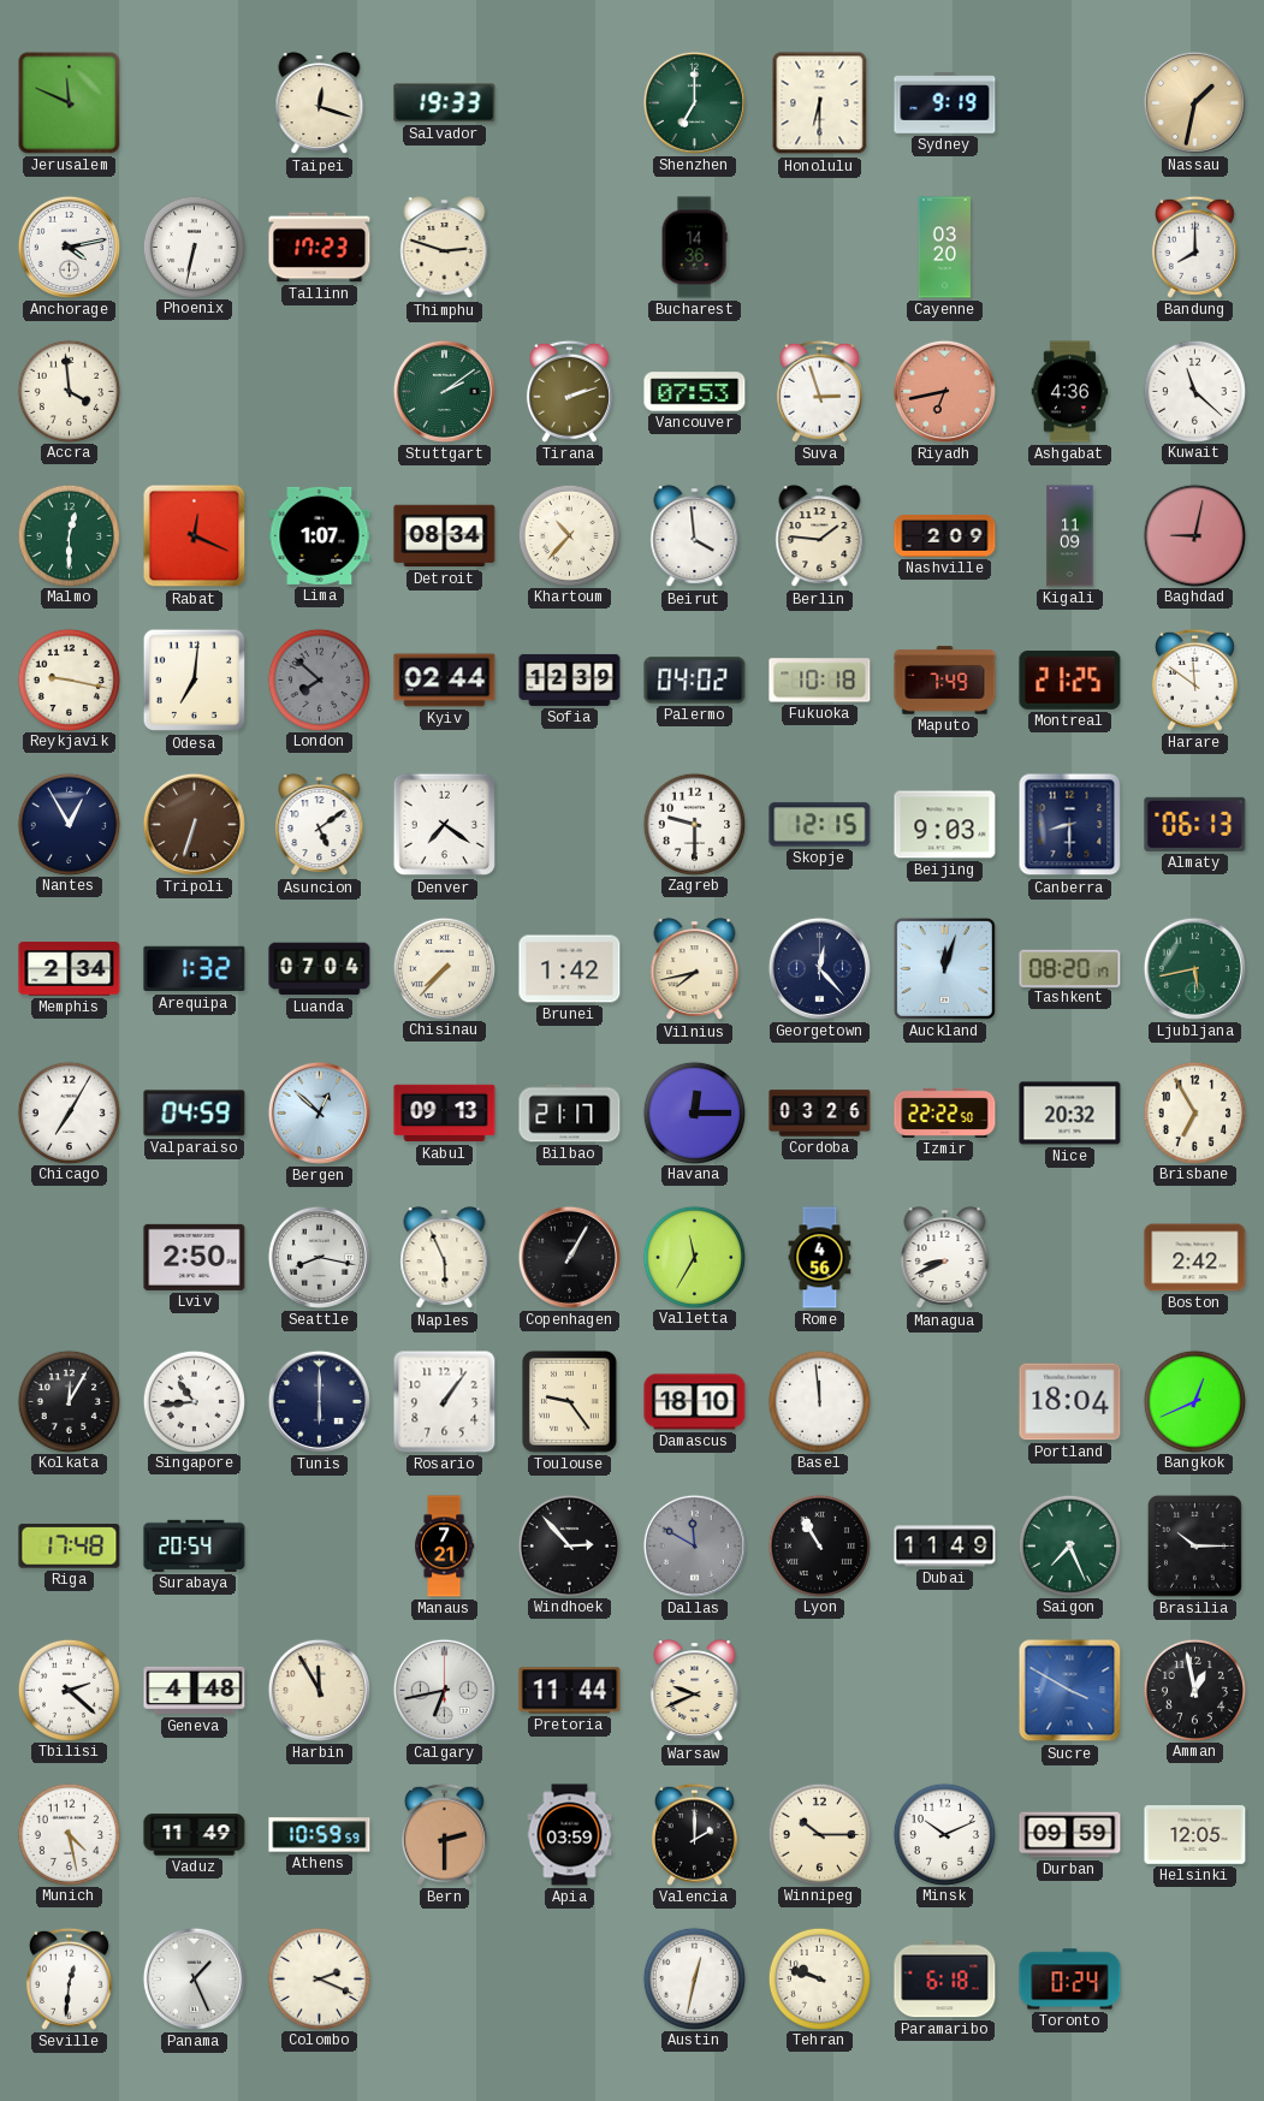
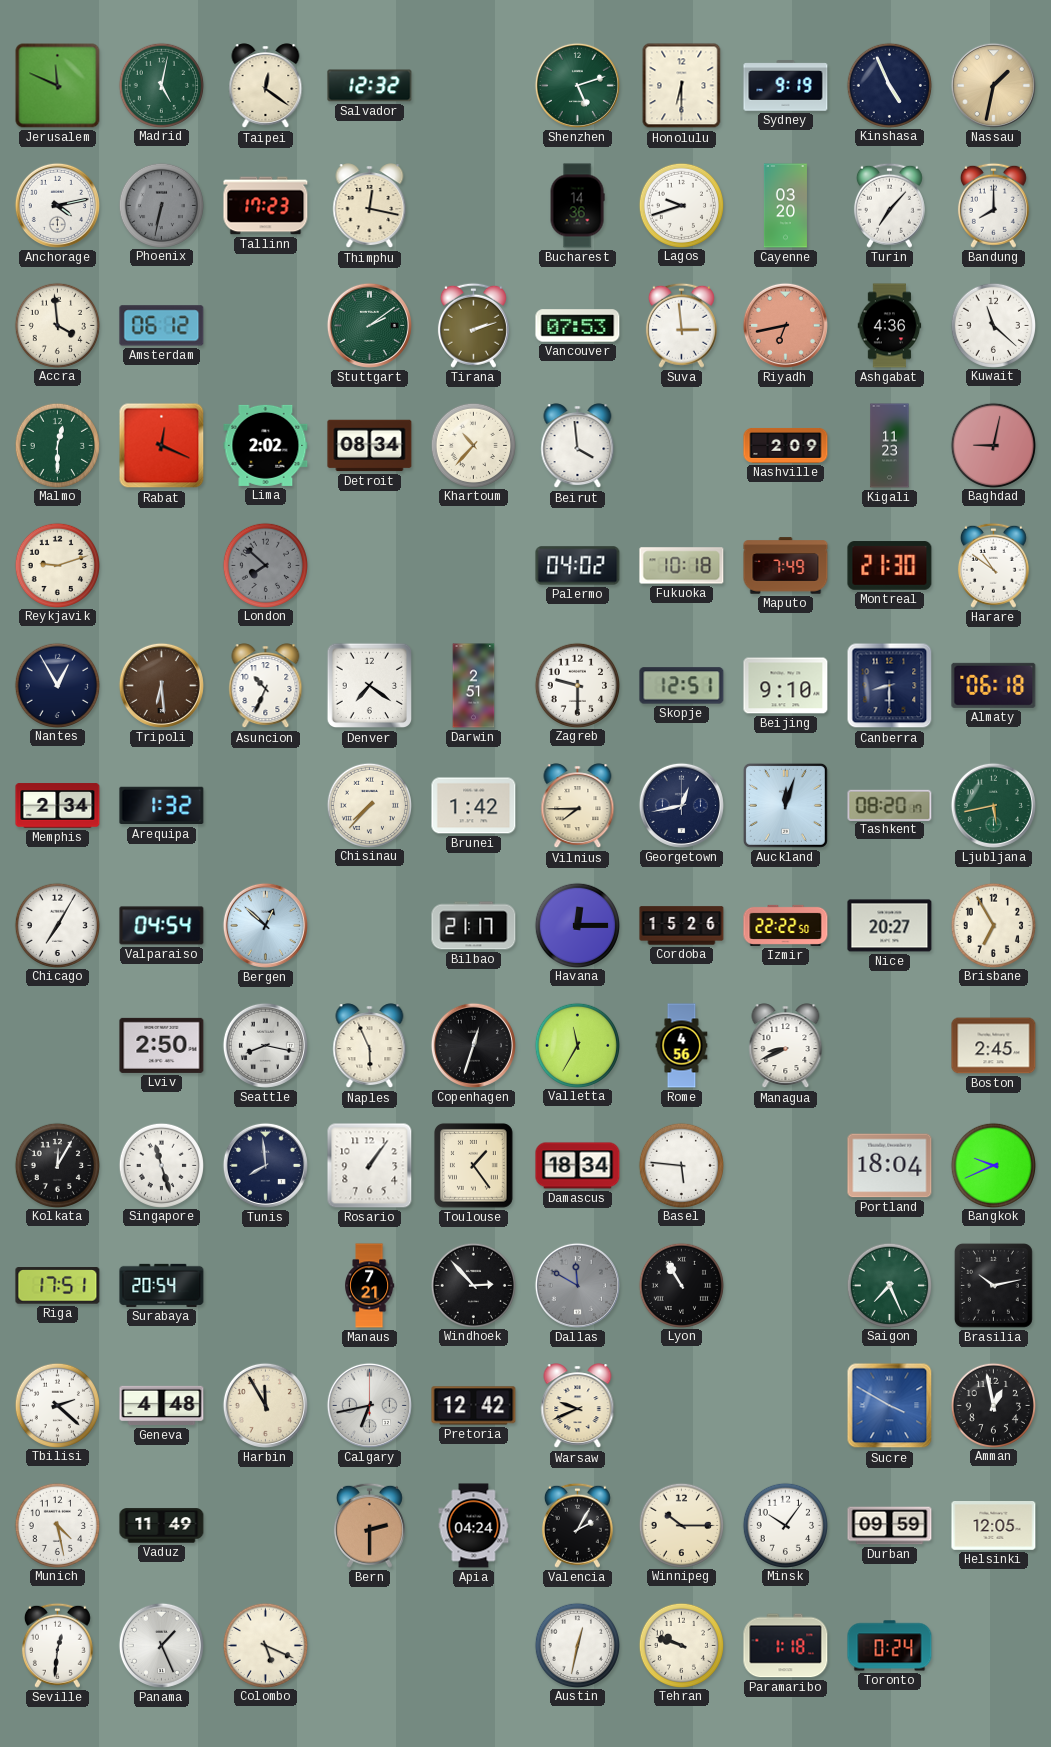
Madrid: none -> 5:02 (161, 85)
Taipei: 12:18 -> 12:21 (266, 86)
Salvador: 19:33 -> 12:32 (370, 86)
Shenzhen: 7:00 -> 5:12 (577, 85)
Kinshasa: none -> 4:56 (889, 85)
Phoenix dial: white -> grey (161, 205)
Thimphu: 2:48 -> 12:17 (370, 206)
Lagos: none -> 9:42 (681, 205)
Turin: none -> 7:07 (889, 205)
Amsterdam: none -> 06:12 (162, 326)
Suva: 2:57 -> 2:59 (681, 325)
Lima: 1:07 -> 2:02 (266, 445)
Berlin: 1:46 -> none (820, 536)
Kigali: 11:09 -> 11:23 (890, 446)
Reykjavik: 9:17 -> 9:12 (57, 565)
Odesa: 7:01 -> none (195, 681)
Kyiv: 02:44 -> none (445, 681)
Sofia: 12:39 -> none (570, 679)
Montreal: 21:25 -> 21:30 (890, 566)
Harare: 11:51 -> 10:51 (993, 565)
Tripoli: 6:33 -> 6:29 (161, 685)
Asuncion: 5:09 -> 10:34 (266, 686)
Darwin: none -> 2:51 (474, 686)
Skopje: 12:15 -> 12:51 (682, 686)
Beijing: 9:03 -> 9:10 (786, 686)
Almaty: 06:13 -> 06:18 (994, 685)
Luanda: 07:04 -> none (320, 969)
Vilnius: 7:43 -> 7:45 (578, 806)
Georgetown: 12:23 -> 12:43 (681, 805)
Valparaiso: 04:59 -> 04:54 (162, 926)
Kabul: 09:13 -> none (445, 1114)
Cordoba: 03:26 -> 15:26 (682, 926)
Nice: 20:32 -> 20:27 (890, 926)
Copenhagen: 1:05 -> 12:33 (473, 1045)
Boston: 2:42 -> 2:45 (994, 1046)
Singapore: 10:44 -> 11:27 (161, 1165)
Tunis: 6:00 -> 7:59 (265, 1165)
Toulouse: 9:24 -> 1:24 (473, 1165)
Damascus: 18:10 -> 18:34 (578, 1166)
Basel: 11:59 -> 5:46 (681, 1165)
Bangkok: 12:41 -> 9:41 (993, 1165)
Riga: 17:48 -> 17:51 (58, 1286)
Dubai: 11:49 -> none (945, 1547)
Brasilia: 10:15 -> 10:13 (993, 1285)
Pretoria: 11:44 -> 12:42 (474, 1406)
Athens: 10:59 -> none (320, 1835)
Apia: 03:59 -> 04:24 (474, 1526)
Valencia: 2:00 -> 2:05 (577, 1525)
Minsk: 10:11 -> 10:06 (785, 1525)
Colombo: 2:19 -> 5:19 (265, 1645)
Paramaribo: 6:18 -> 1:18 (786, 1646)
